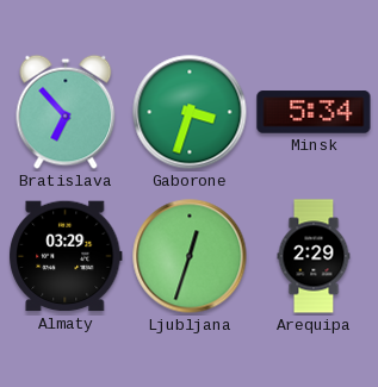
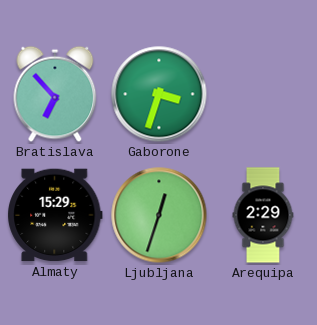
Minsk: 5:34 -> none (314, 112)
Almaty: 03:29 -> 15:29 (55, 215)
